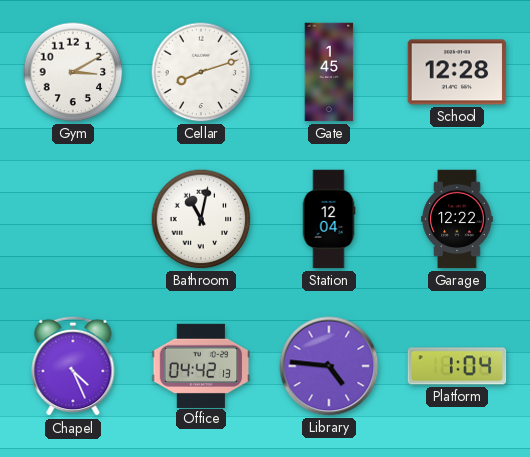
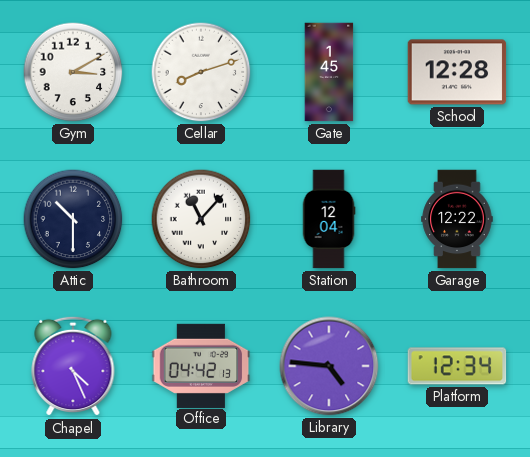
Attic: none -> 10:30 (73, 219)
Bathroom: 11:02 -> 11:07 (201, 219)
Platform: 1:04 -> 12:34 (457, 366)
